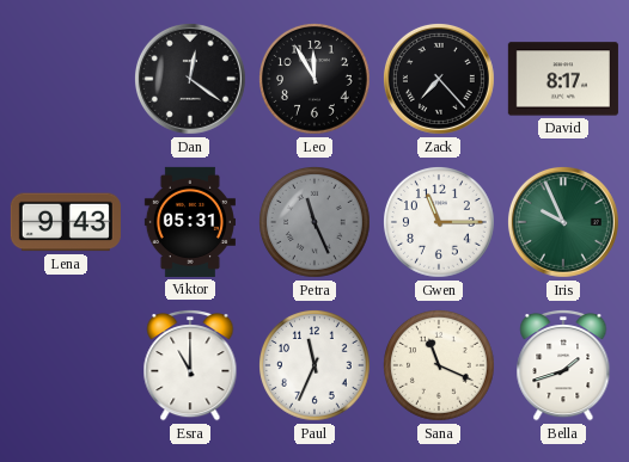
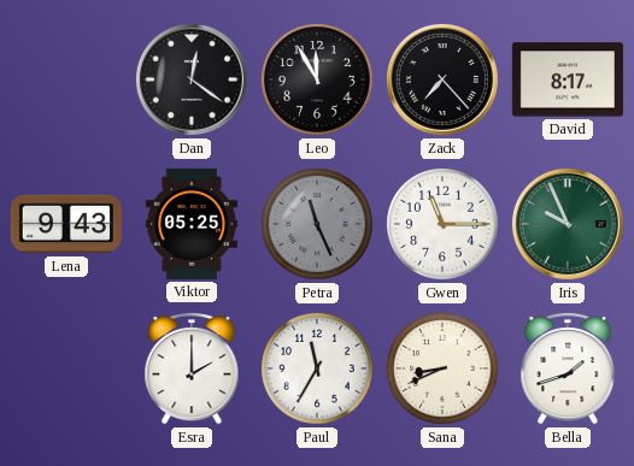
Viktor: 05:31 -> 05:25 (192, 224)
Esra: 11:00 -> 2:00 (192, 370)
Paul: 11:34 -> 11:35 (318, 370)
Sana: 11:19 -> 8:41 (444, 370)
